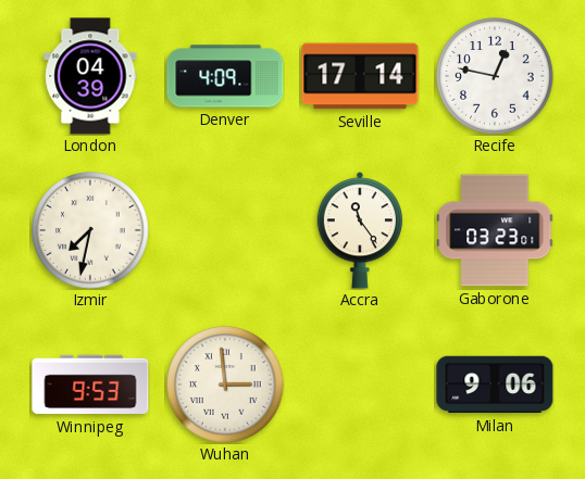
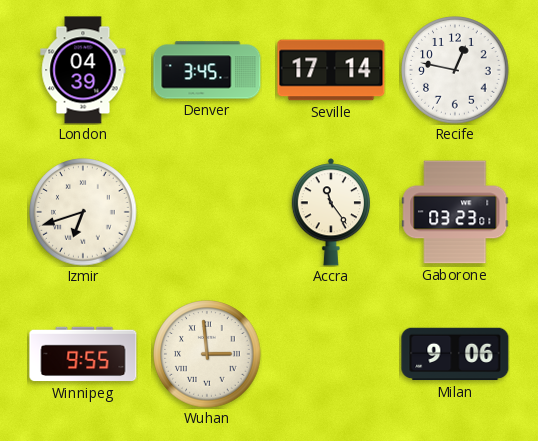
Denver: 4:09 -> 3:45 (207, 70)
Izmir: 7:32 -> 6:42 (83, 212)
Winnipeg: 9:53 -> 9:55 (83, 354)
